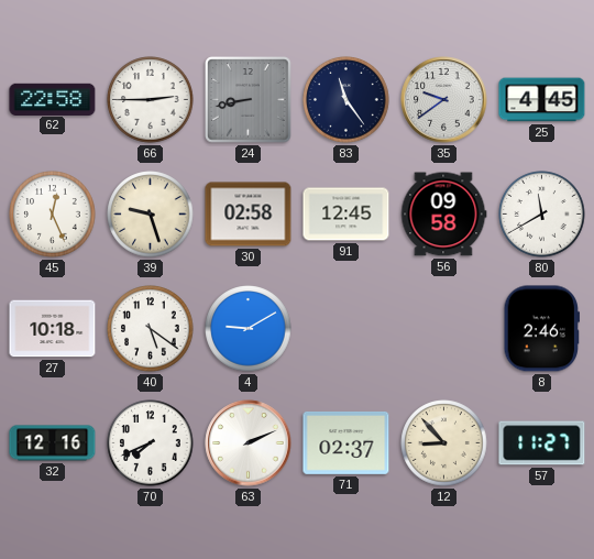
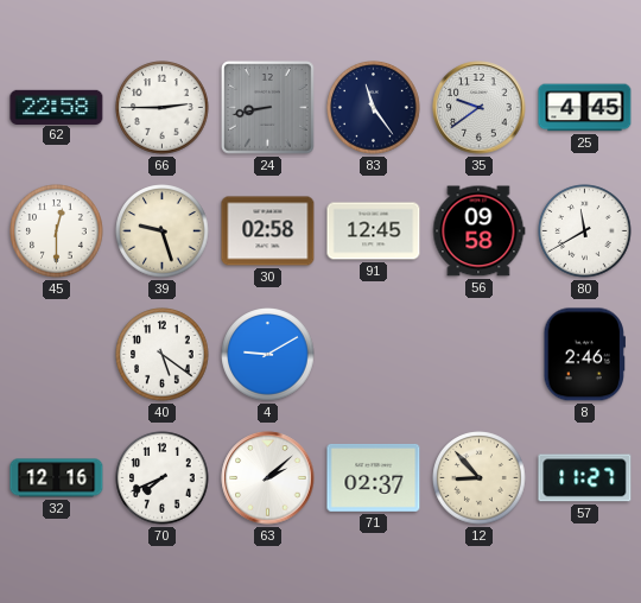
45: 12:26 -> 12:30 (57, 231)
27: 10:18 -> none (53, 329)
63: 2:11 -> 2:08 (268, 478)
